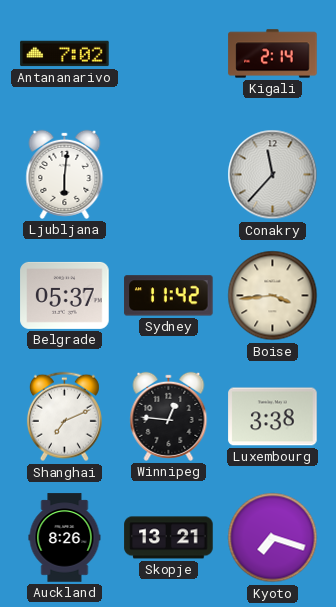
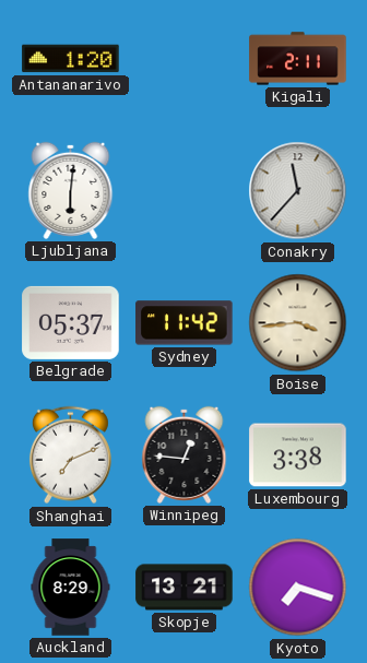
Antananarivo: 7:02 -> 1:20 (71, 59)
Kigali: 2:14 -> 2:11 (298, 59)
Auckland: 8:26 -> 8:29 (71, 588)
